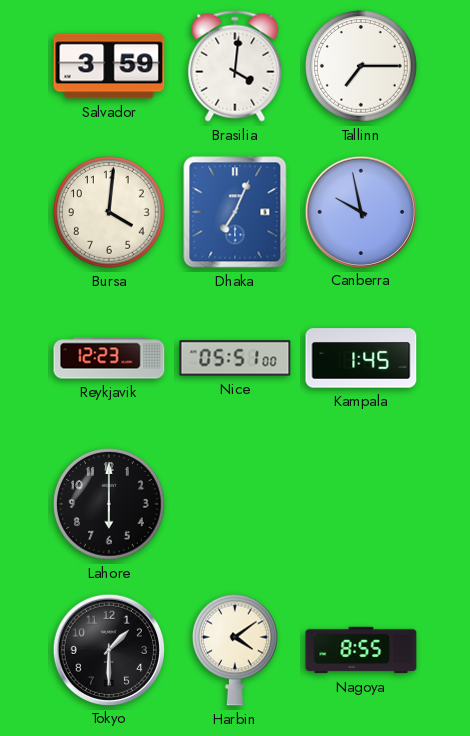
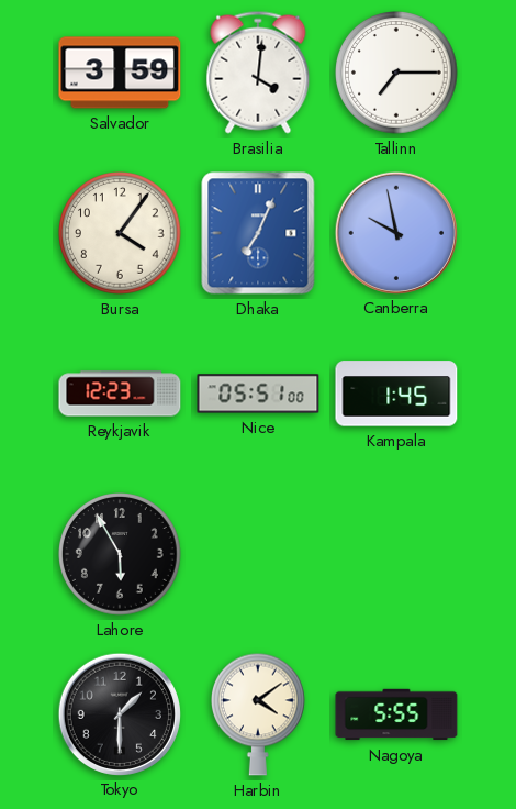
Bursa: 4:01 -> 4:06 (121, 233)
Lahore: 6:00 -> 5:55 (121, 554)
Nagoya: 8:55 -> 5:55 (396, 714)
